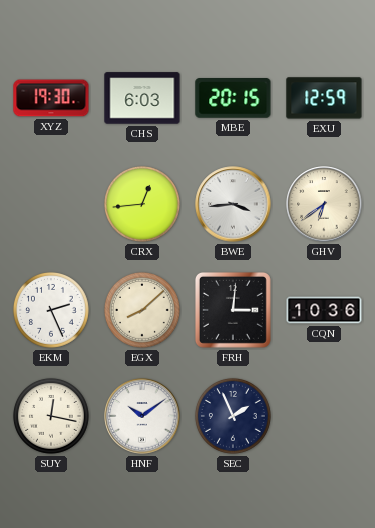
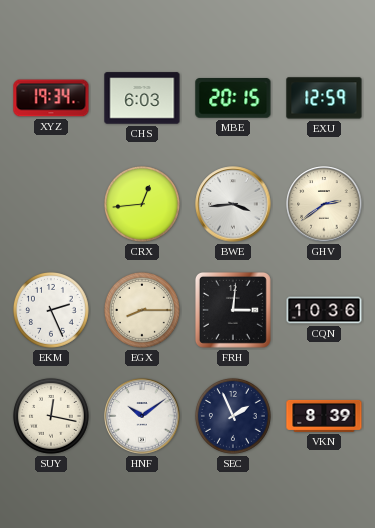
XYZ: 19:30 -> 19:34 (51, 98)
GHV: 6:39 -> 2:39 (324, 204)
EGX: 8:08 -> 8:15 (142, 310)
VKN: none -> 8:39 (324, 416)
